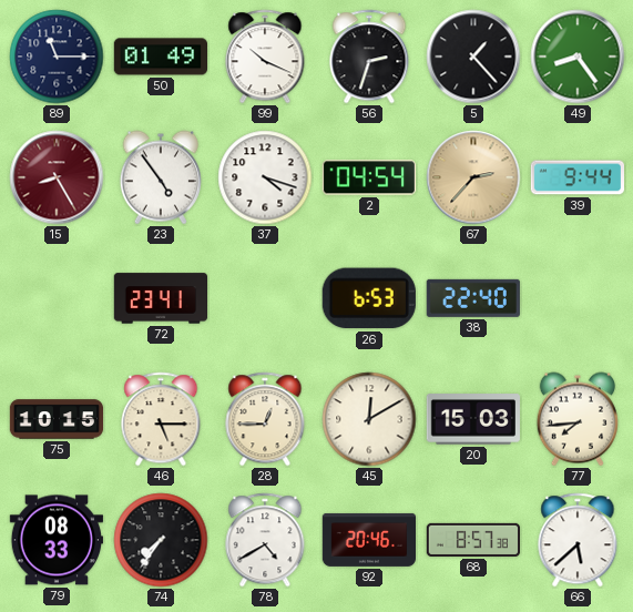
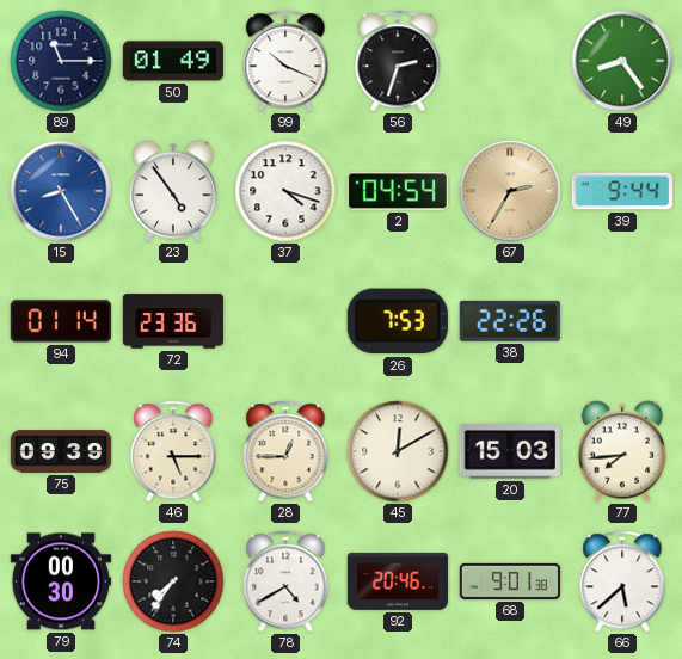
5: 1:23 -> none (473, 57)
15 dial: burgundy -> blue (61, 191)
67: 2:37 -> 2:35 (510, 191)
94: none -> 01:14 (61, 321)
72: 23:41 -> 23:36 (173, 321)
26: 6:53 -> 7:53 (398, 321)
38: 22:40 -> 22:26 (510, 321)
75: 10:15 -> 09:39 (61, 451)
79: 08:33 -> 00:30 (60, 581)
68: 8:57 -> 9:01 (509, 581)
